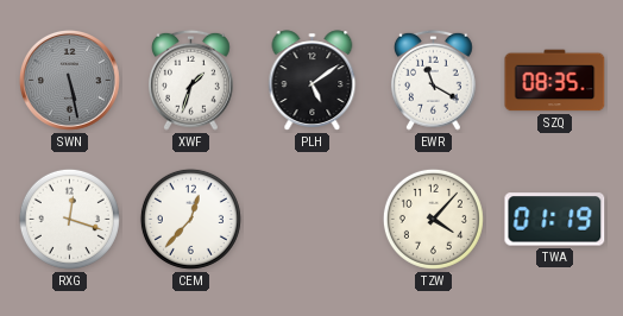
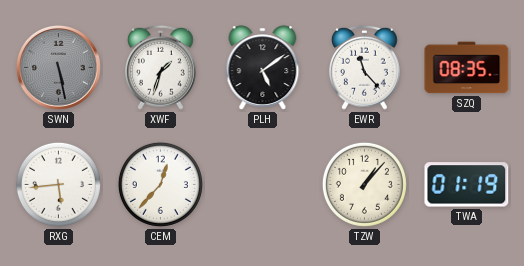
EWR: 11:20 -> 11:23 (365, 67)
RXG: 12:18 -> 5:44 (58, 184)
TZW: 4:07 -> 1:07 (364, 184)
